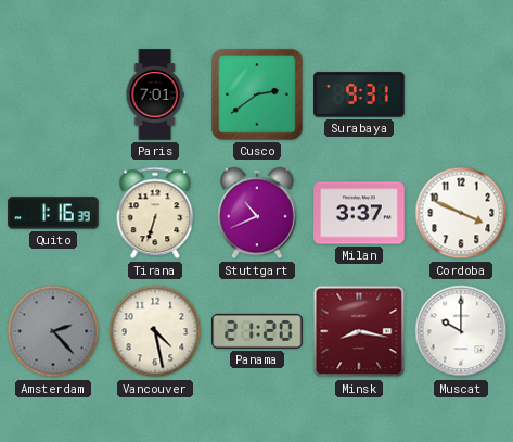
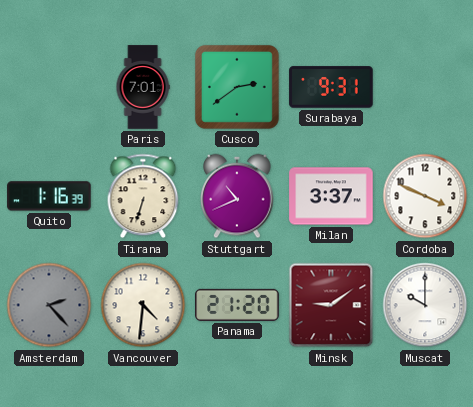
Vancouver: 4:28 -> 4:31 (143, 305)
Minsk: 8:17 -> 9:09 (331, 305)
